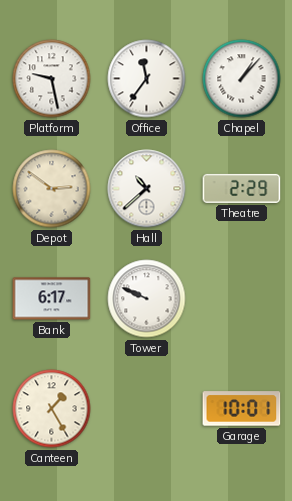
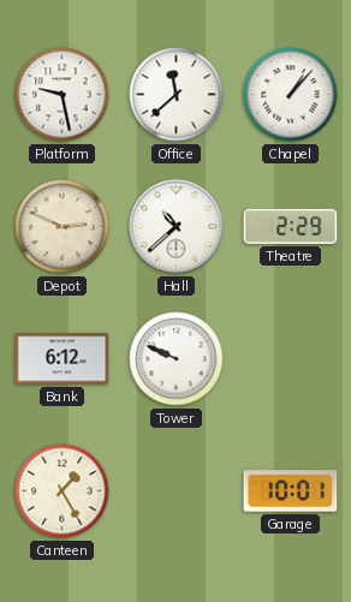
Office: 11:36 -> 11:38 (177, 95)
Depot: 2:51 -> 2:49 (63, 227)
Bank: 6:17 -> 6:12 (63, 359)
